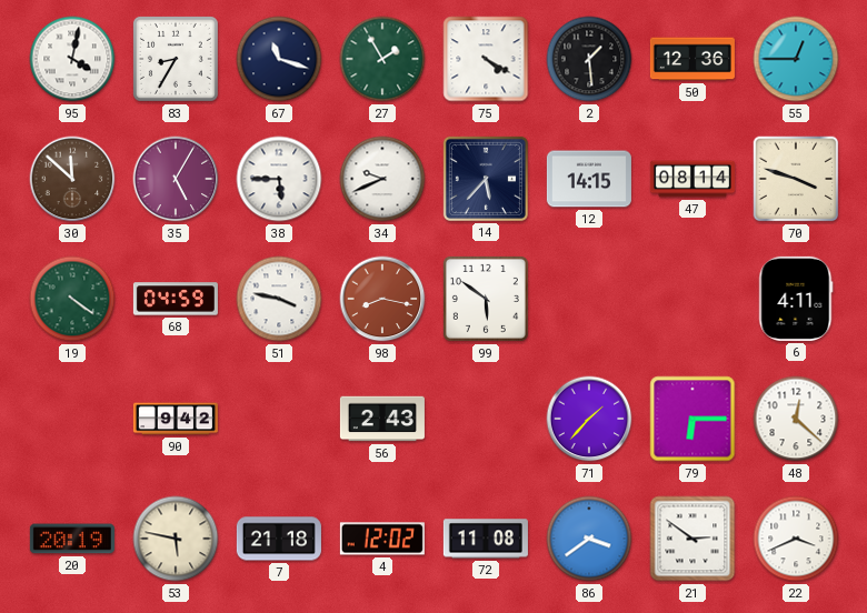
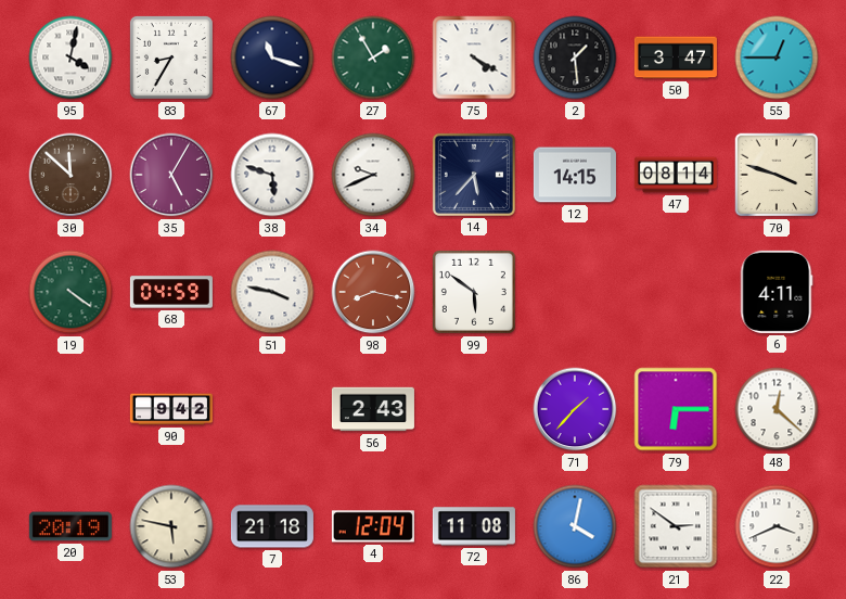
50: 12:36 -> 3:47 (676, 58)
38: 5:45 -> 5:48 (272, 175)
4: 12:02 -> 12:04 (373, 526)
86: 3:39 -> 4:02 (575, 526)
